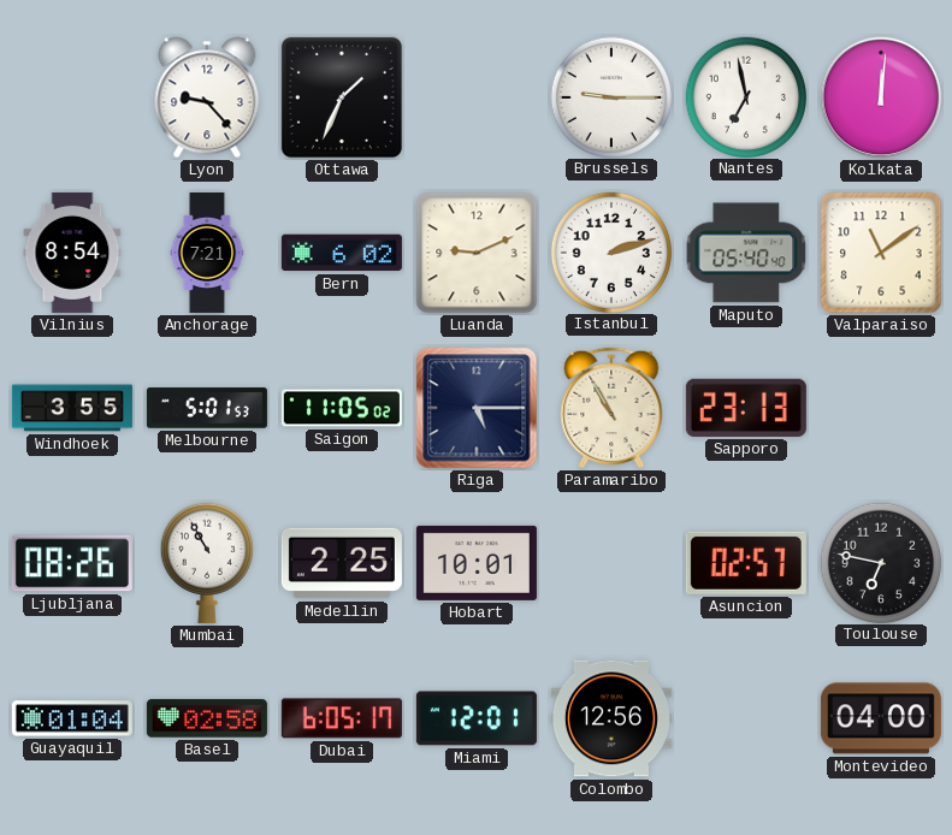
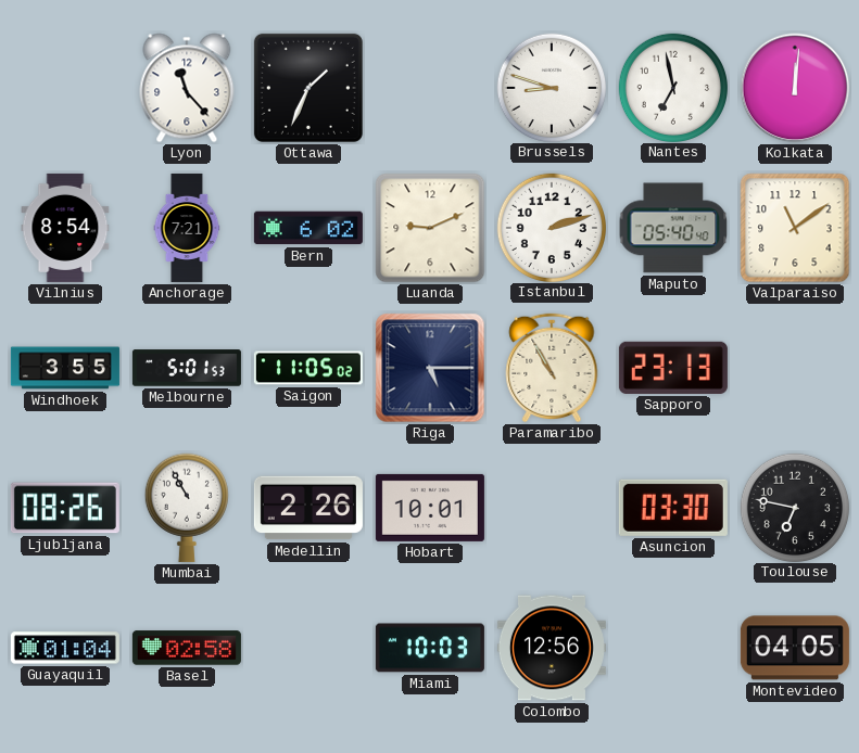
Lyon: 9:23 -> 11:23 (187, 88)
Brussels: 9:15 -> 8:48 (551, 87)
Medellin: 2:25 -> 2:26 (308, 508)
Asuncion: 02:57 -> 03:30 (673, 508)
Dubai: 6:05 -> none (342, 718)
Miami: 12:01 -> 10:03 (430, 648)
Montevideo: 04:00 -> 04:05 (795, 648)
